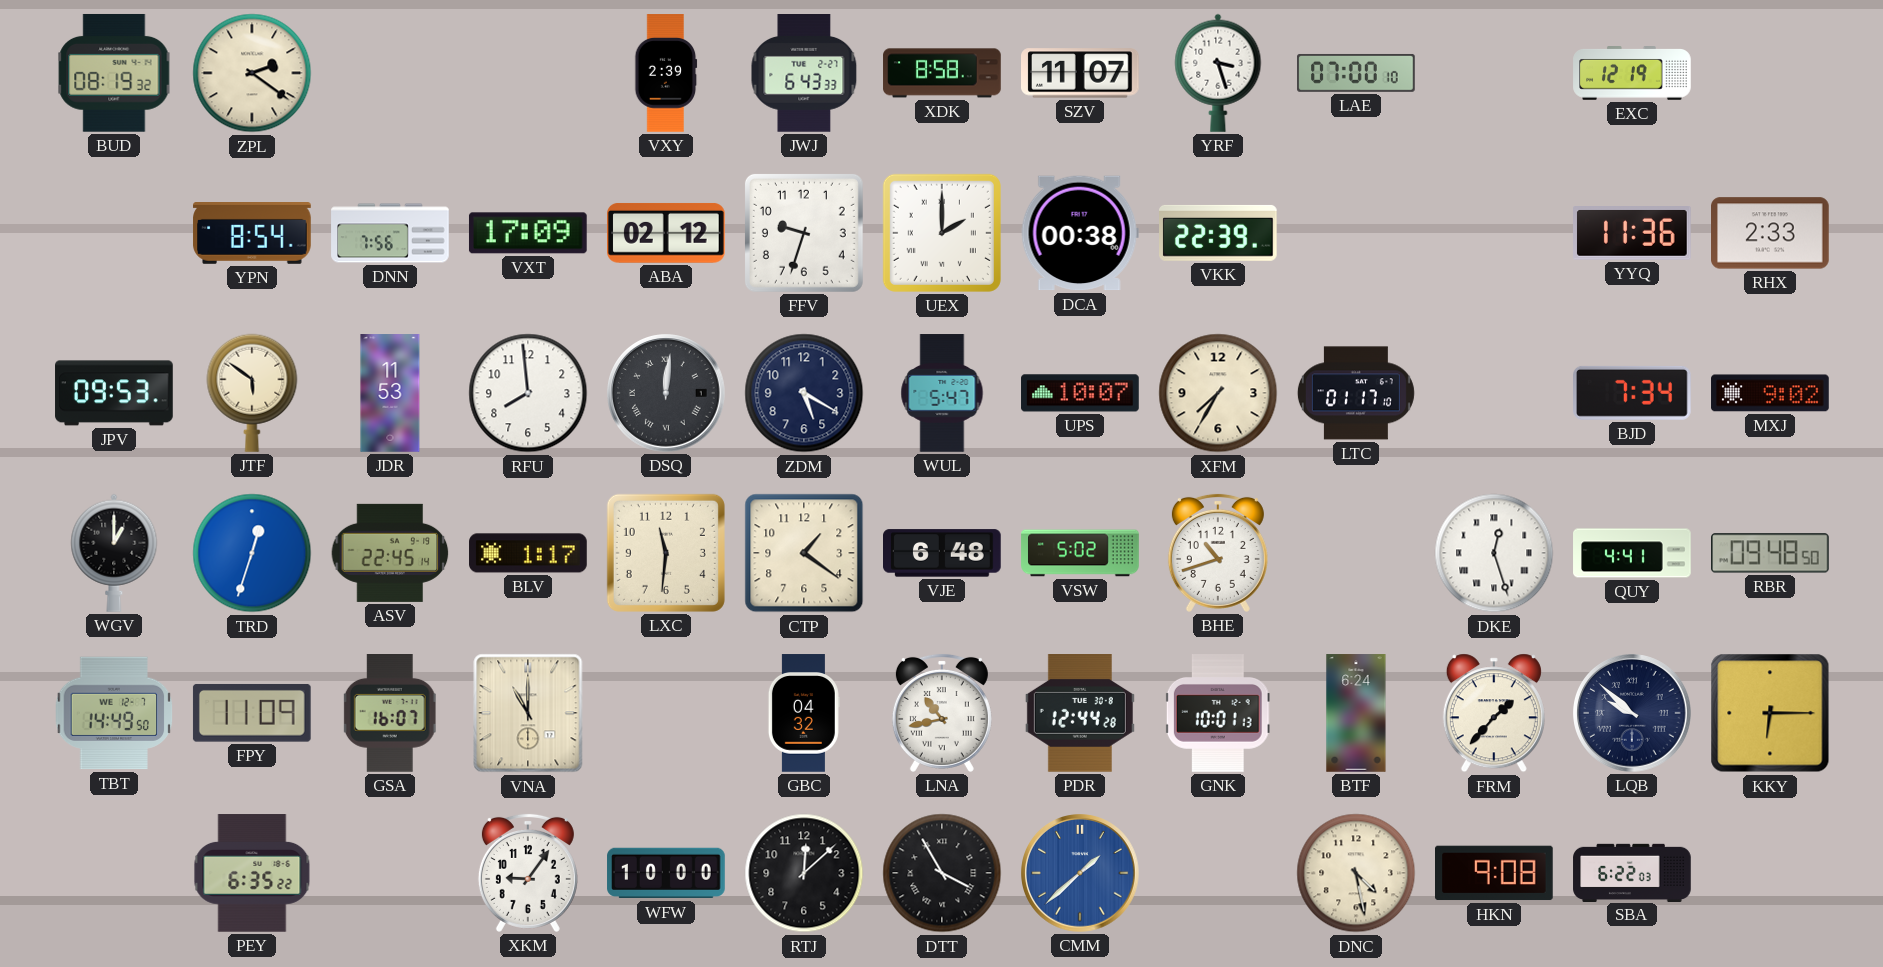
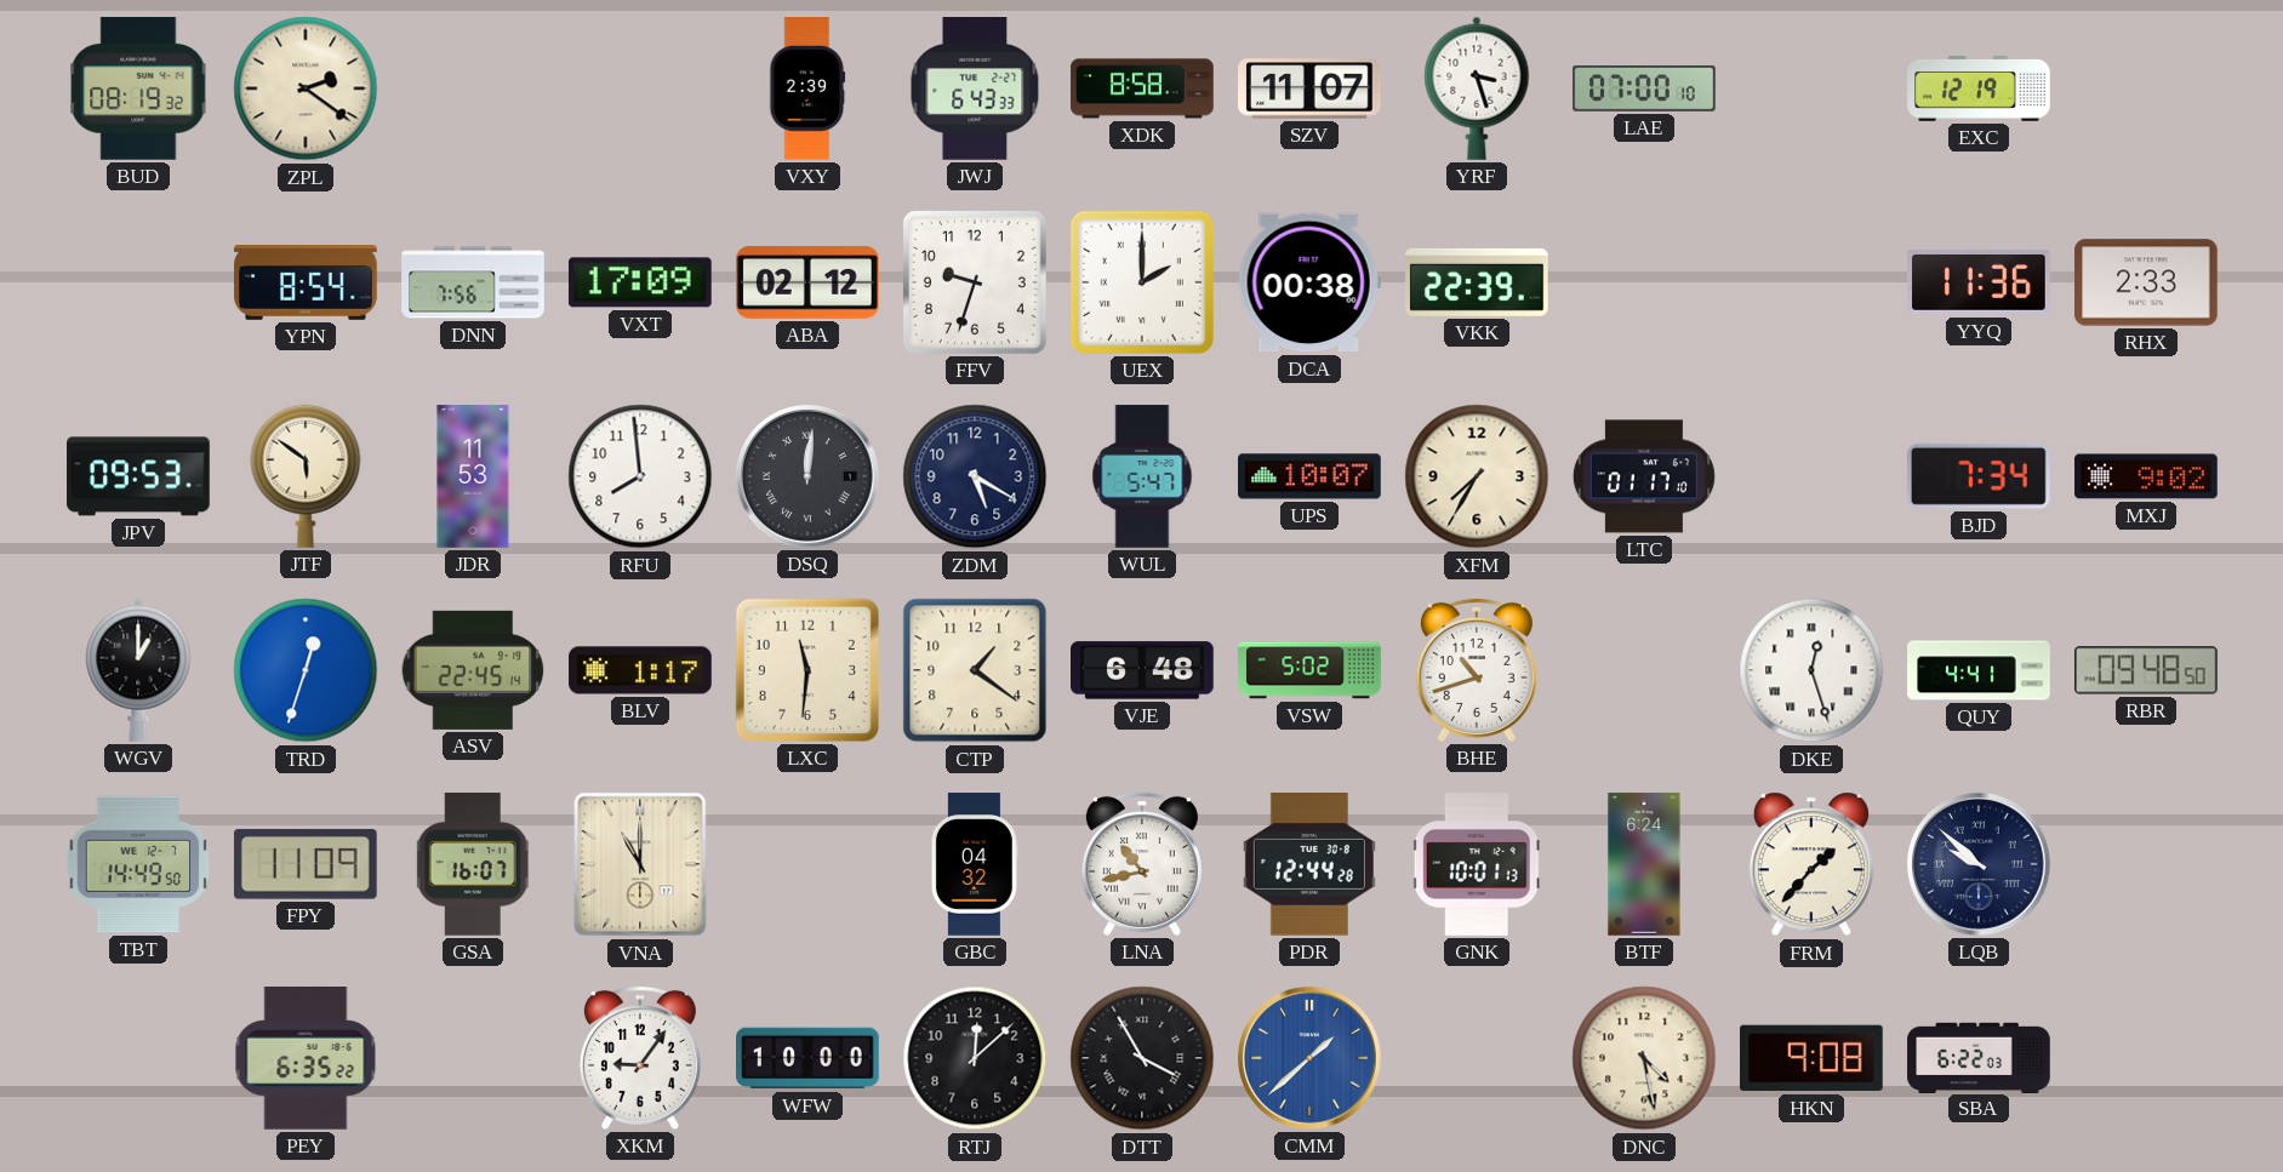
KKY: 6:15 -> none (1770, 713)
